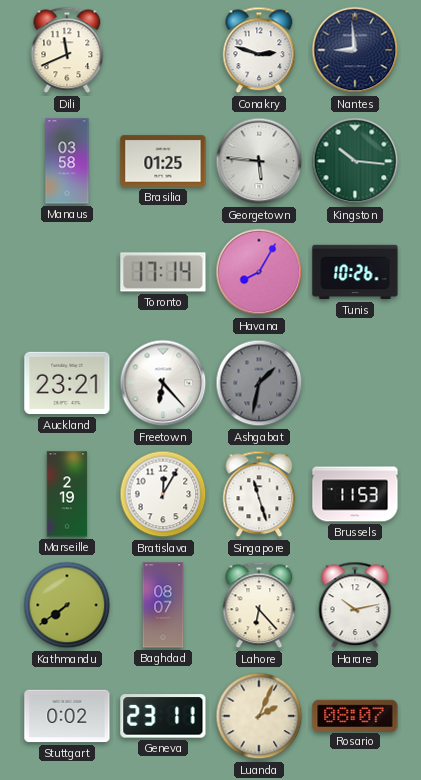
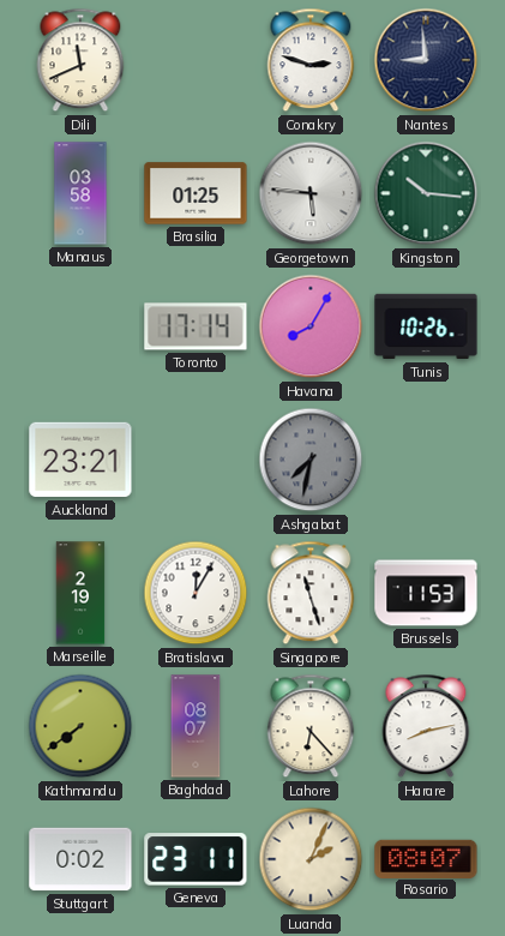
Freetown: 6:23 -> none (163, 383)
Ashgabat: 1:32 -> 7:32 (311, 460)
Harare: 10:13 -> 8:13 (426, 726)
